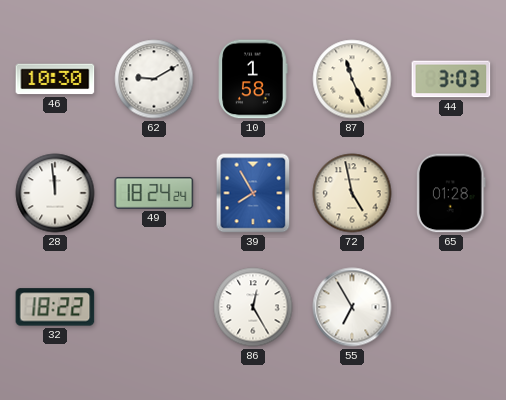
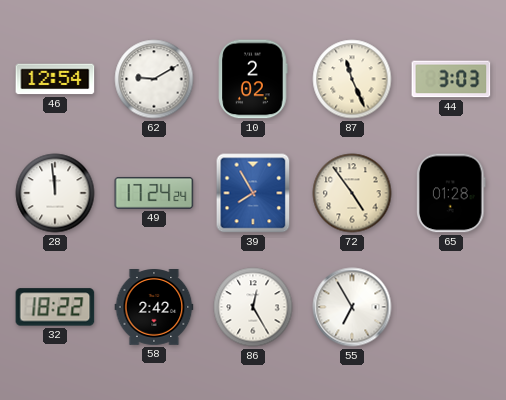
46: 10:30 -> 12:54 (55, 79)
10: 1:58 -> 2:02 (253, 79)
49: 18:24 -> 17:24 (154, 193)
72: 4:58 -> 4:54 (352, 193)
58: none -> 2:42 (154, 308)
